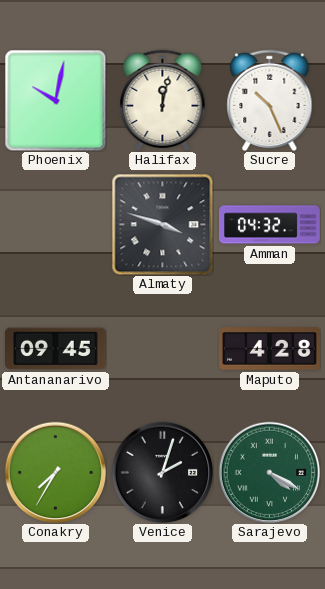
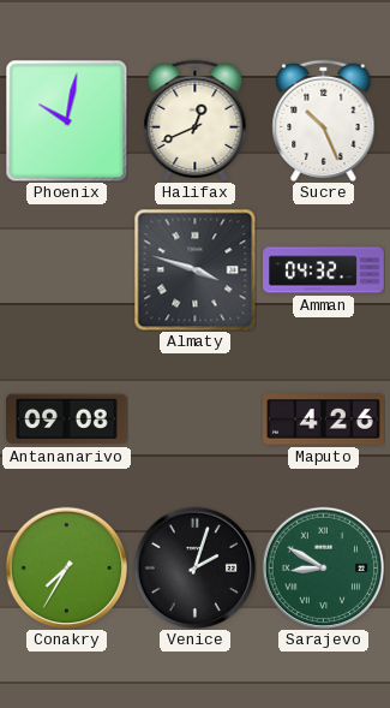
Halifax: 12:02 -> 12:41 (196, 120)
Antananarivo: 09:45 -> 09:08 (67, 420)
Maputo: 4:28 -> 4:26 (324, 420)
Sarajevo: 4:20 -> 8:50 (323, 567)
